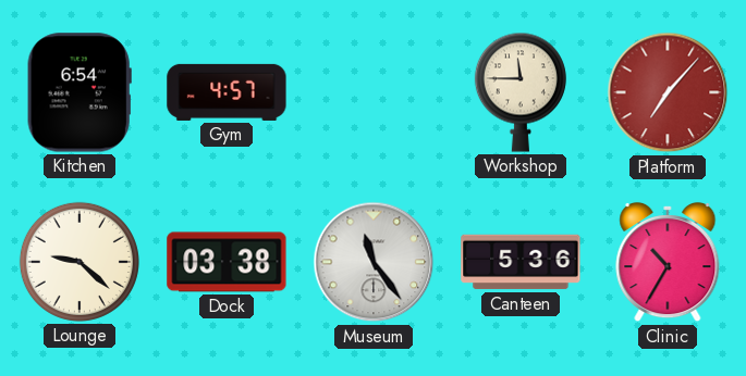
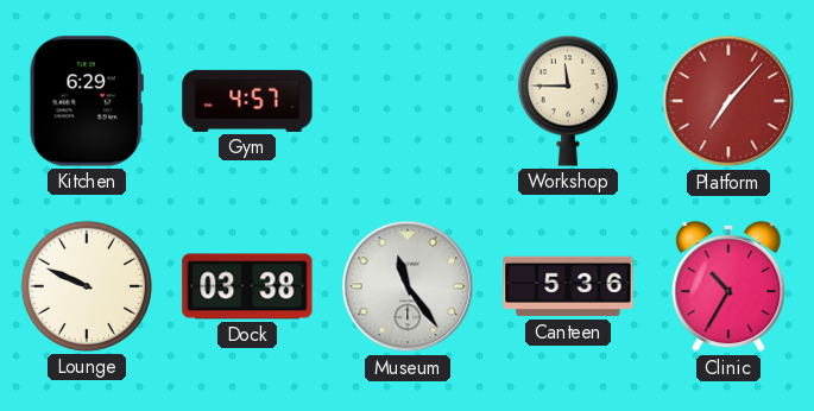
Kitchen: 6:54 -> 6:29 (87, 101)
Lounge: 9:22 -> 9:49 (87, 286)
